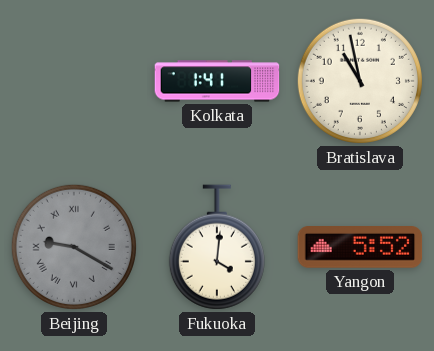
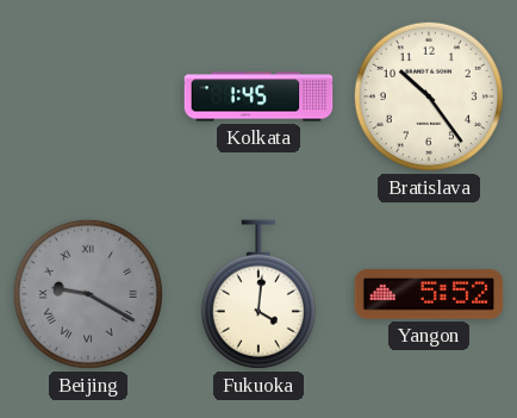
Kolkata: 1:41 -> 1:45 (258, 96)
Bratislava: 10:58 -> 10:24 (429, 96)
